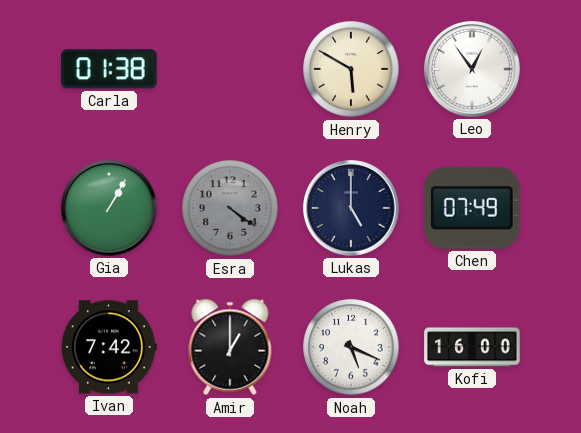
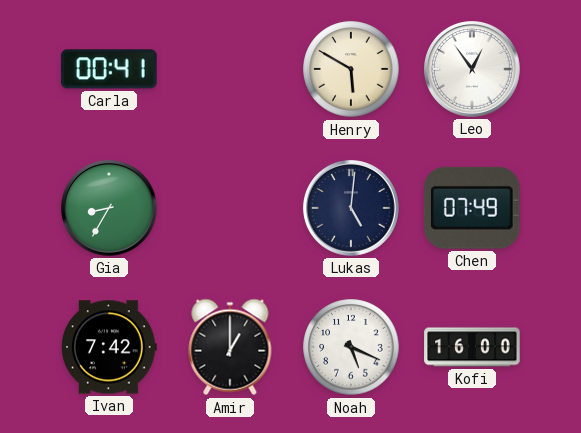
Carla: 01:38 -> 00:41 (110, 69)
Gia: 1:05 -> 8:35 (110, 209)
Esra: 4:21 -> none (230, 208)
Lukas: 5:00 -> 5:01 (352, 209)
